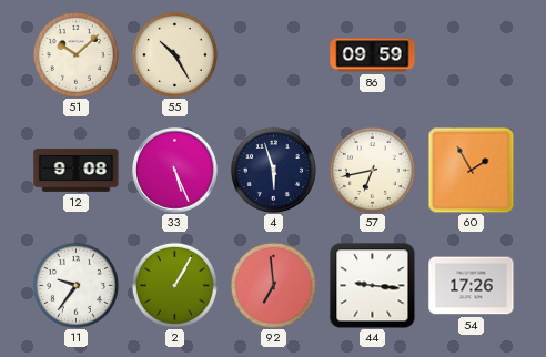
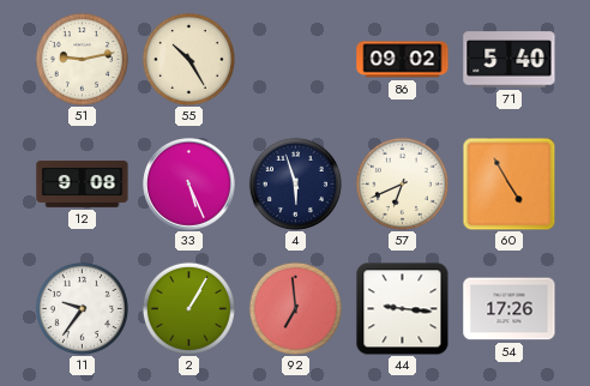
51: 10:08 -> 9:13 (82, 59)
86: 09:59 -> 09:02 (403, 60)
71: none -> 5:40 (510, 60)
57: 6:43 -> 6:41 (402, 183)
60: 1:55 -> 4:55 (508, 183)
